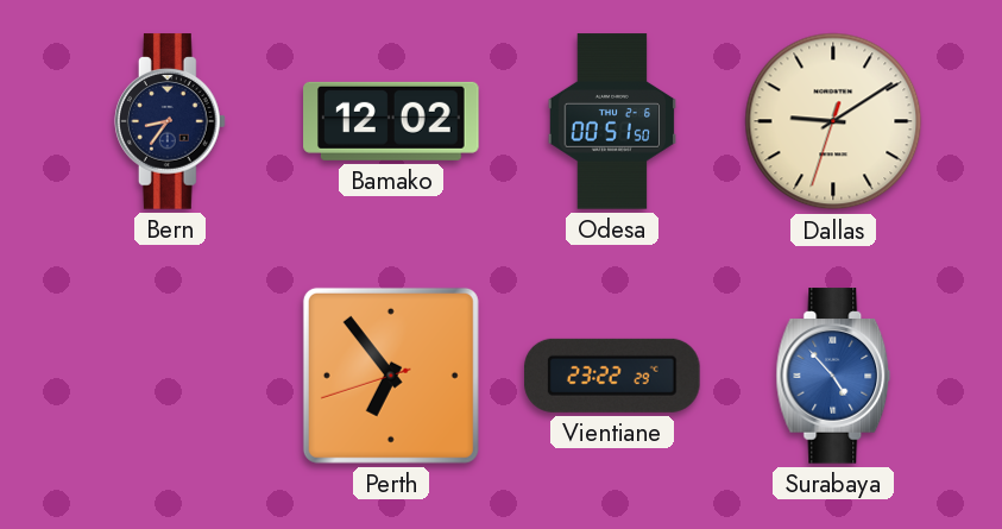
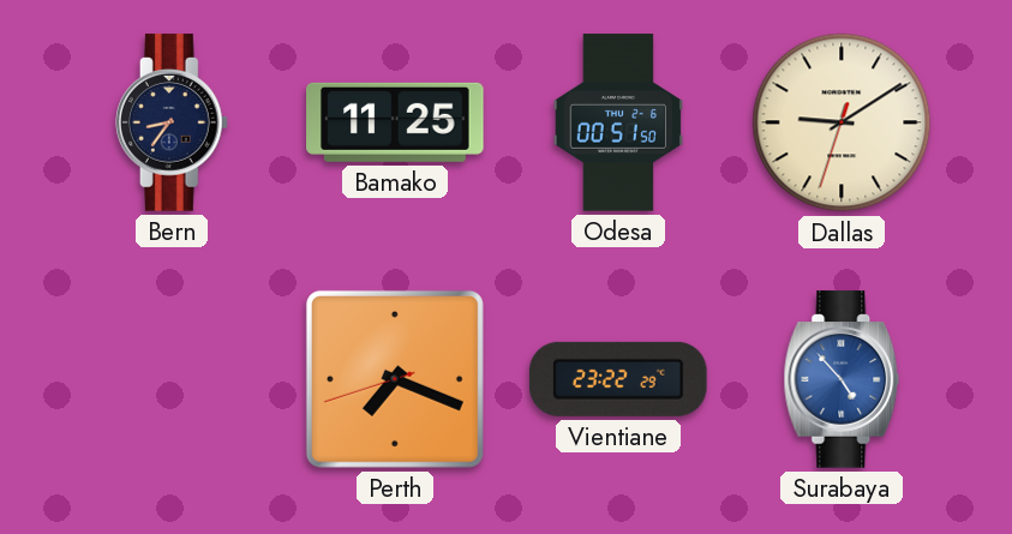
Bamako: 12:02 -> 11:25 (395, 122)
Perth: 6:53 -> 7:18 (395, 379)
